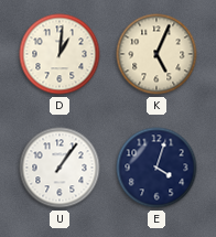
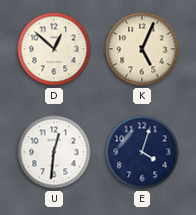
D: 1:01 -> 12:52 (54, 49)
U: 1:06 -> 12:31 (54, 152)
